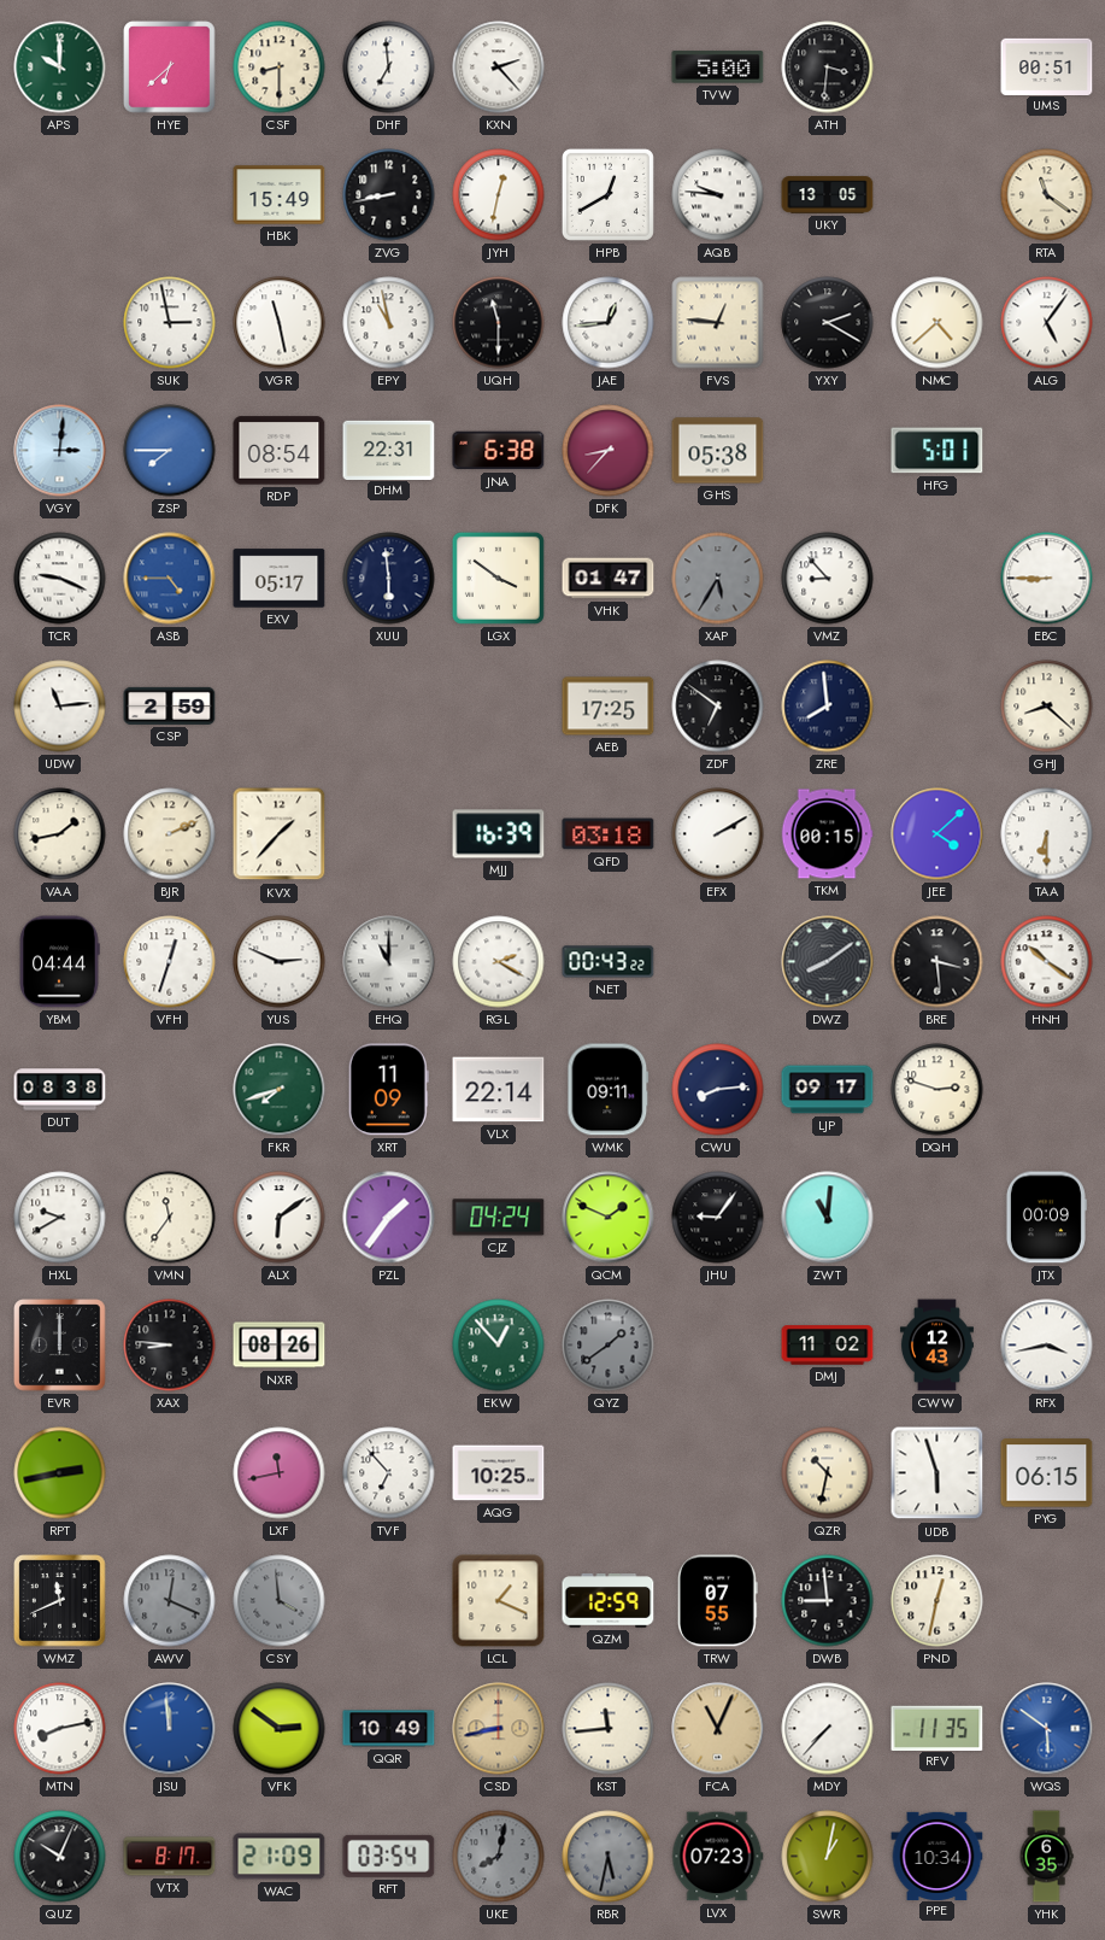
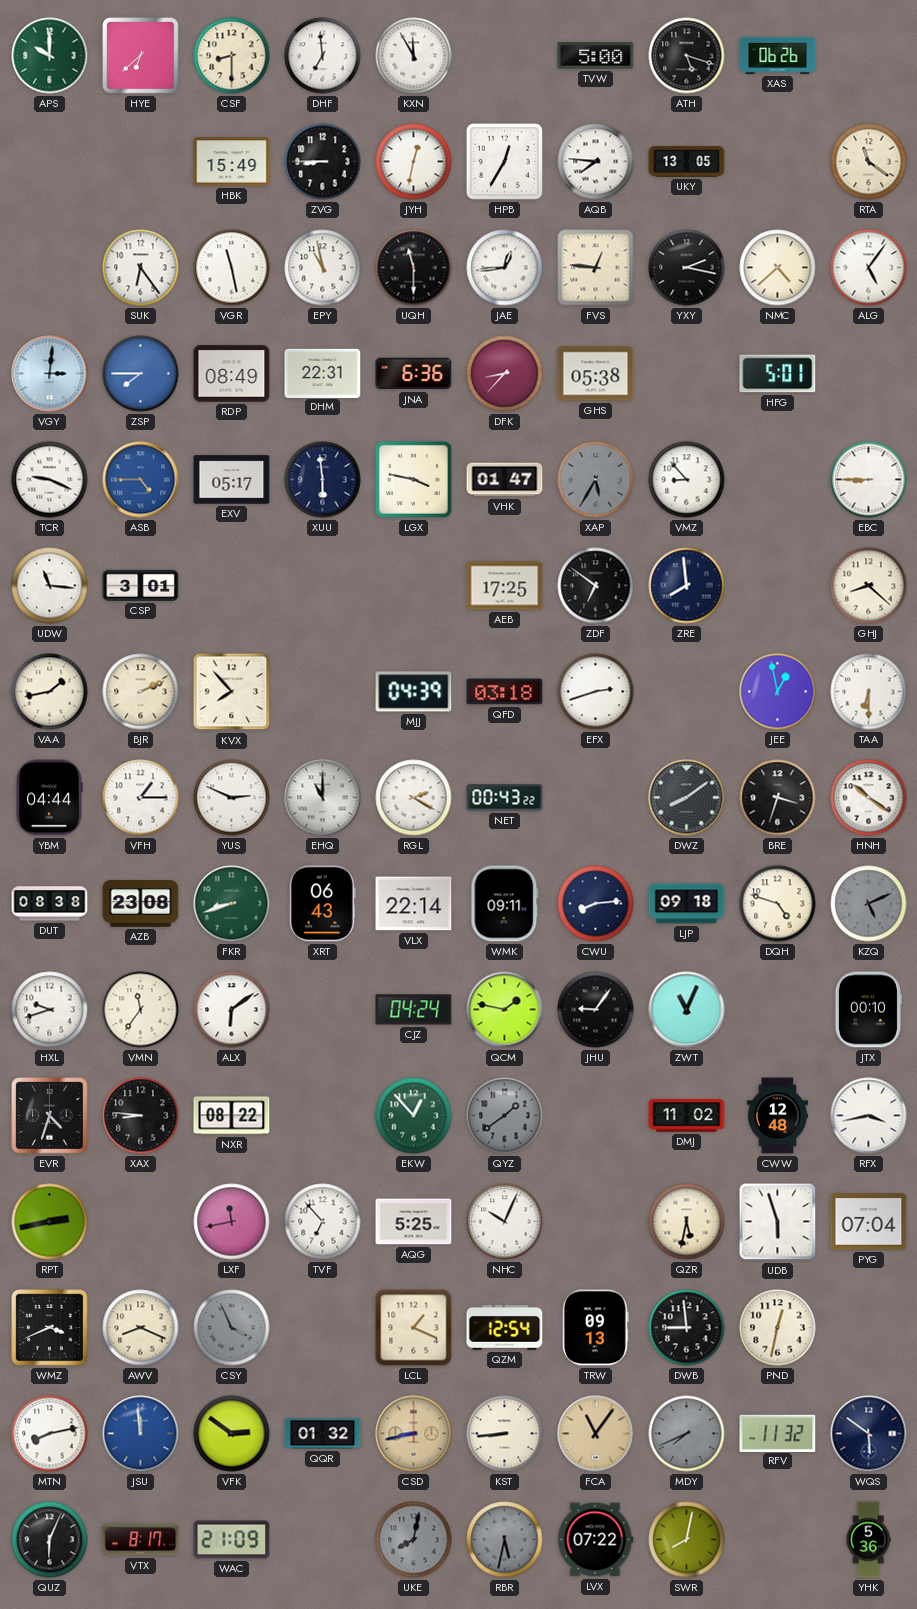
KXN: 2:23 -> 11:55 (414, 56)
ATH: 3:31 -> 5:18 (687, 56)
XAS: none -> 06:26 (778, 55)
UMS: 00:51 -> none (1047, 66)
ZVG: 8:43 -> 8:45 (323, 162)
HPB: 12:40 -> 12:35 (504, 161)
AQB: 9:46 -> 7:46 (596, 162)
SUK: 2:58 -> 6:24 (141, 268)
YXY: 2:20 -> 2:17 (687, 268)
RDP: 08:54 -> 08:49 (232, 374)
JNA: 6:38 -> 6:36 (414, 374)
LGX: 3:51 -> 3:47 (413, 479)
UDW: 11:14 -> 11:16 (50, 586)
CSP: 2:59 -> 3:01 (141, 585)
KVX: 1:37 -> 7:53 (232, 692)
MJJ: 16:39 -> 04:39 (414, 692)
EFX: 2:10 -> 2:42 (596, 692)
TKM: 00:15 -> none (827, 834)
JEE: 4:08 -> 12:58 (778, 692)
VFH: 12:33 -> 1:15 (141, 798)
BRE: 3:29 -> 3:33 (778, 798)
AZB: none -> 23:08 (141, 904)
FKR: 7:42 -> 8:42 (232, 904)
XRT: 11:09 -> 06:43 (322, 904)
LJP: 09:17 -> 09:18 (687, 904)
DQH: 2:48 -> 4:48 (778, 904)
KZQ: none -> 5:11 (869, 904)
HXL: 9:40 -> 9:42 (50, 1010)
PZL: 1:36 -> none (389, 1218)
QCM: 1:49 -> 1:47 (505, 1010)
ZWT: 11:01 -> 11:04 (687, 1010)
JTX: 00:09 -> 00:10 (868, 1010)
EVR: 12:00 -> 4:33 (50, 1116)
NXR: 08:26 -> 08:22 (232, 1116)
CWW: 12:43 -> 12:48 (777, 1116)
AQG: 10:25 -> 5:25 (414, 1222)
NHC: none -> 10:04 (505, 1222)
QZR: 10:32 -> 5:32 (687, 1222)
PYG: 06:15 -> 07:04 (869, 1222)
WMZ: 11:41 -> 3:41 (50, 1328)
AWV: 12:19 -> 8:19 (141, 1328)
AWV dial: grey -> cream (141, 1328)
CSY: 3:59 -> 3:56 (232, 1328)
QZM: 12:59 -> 12:54 (505, 1328)
TRW: 07:55 -> 09:13 (595, 1328)
QQR: 10:49 -> 01:32 (323, 1434)
KST: 11:44 -> 8:44 (505, 1434)
FCA: 11:04 -> 11:06 (596, 1434)
MDY: 7:37 -> 7:41 (687, 1434)
MDY dial: white -> grey (687, 1434)
RFV: 11:35 -> 11:32 (778, 1433)
WQS dial: blue -> navy (869, 1434)
QUZ: 10:04 -> 6:04 (50, 1540)
RFT: 03:54 -> none (389, 1856)
LVX: 07:23 -> 07:22 (596, 1540)
SWR: 1:02 -> 8:02 (687, 1540)
PPE: 10:34 -> none (938, 1856)
YHK: 6:35 -> 5:36 (868, 1540)
